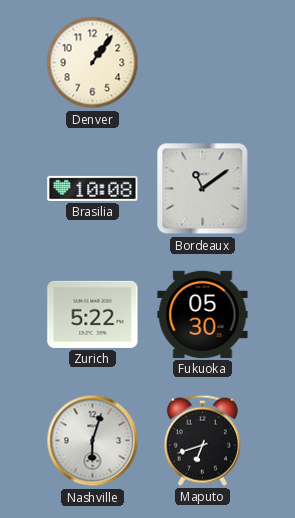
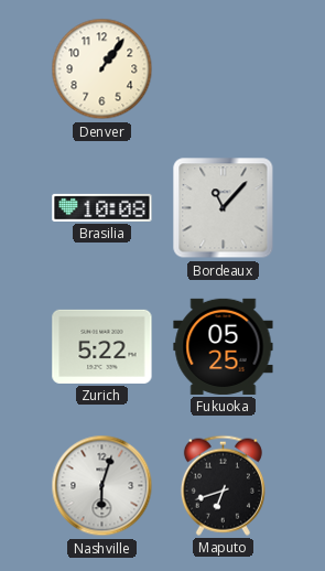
Bordeaux: 11:09 -> 11:07 (224, 208)
Fukuoka: 05:30 -> 05:25 (224, 346)
